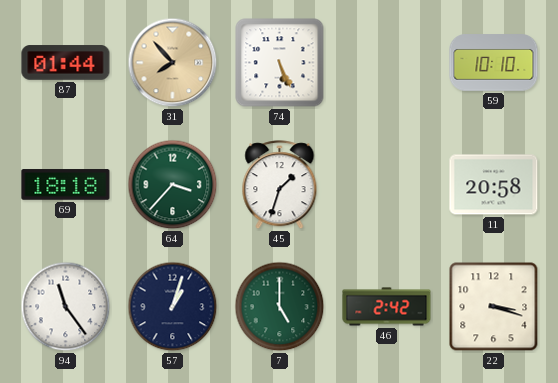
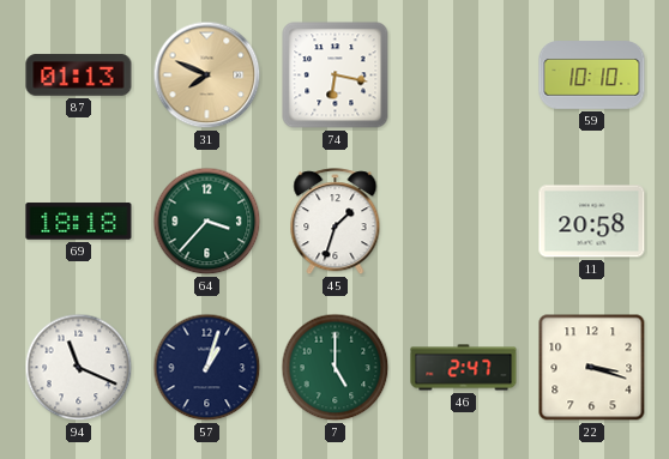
87: 01:44 -> 01:13 (79, 76)
31: 7:53 -> 7:49 (207, 76)
74: 5:26 -> 6:17 (336, 76)
94: 11:24 -> 11:19 (79, 368)
46: 2:42 -> 2:47 (464, 368)
